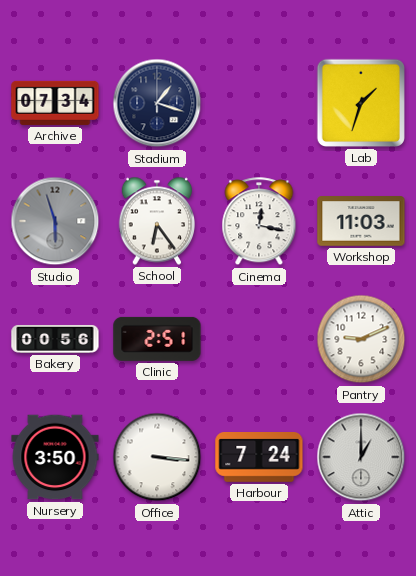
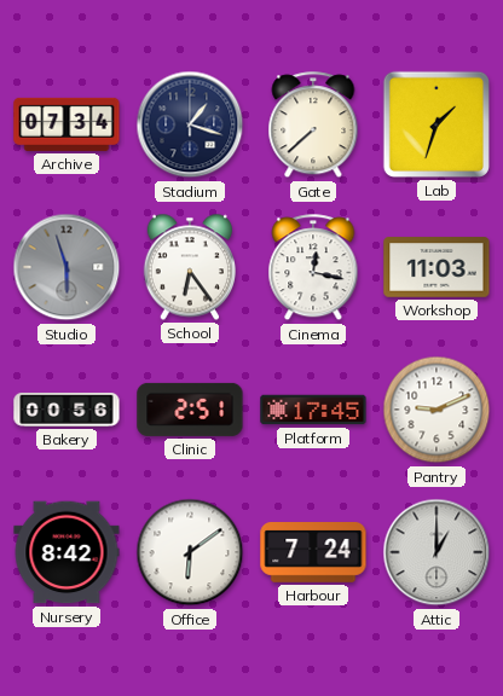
Gate: none -> 7:38 (313, 126)
Platform: none -> 17:45 (313, 410)
Nursery: 3:50 -> 8:42 (67, 552)
Office: 3:16 -> 6:09 (190, 552)
